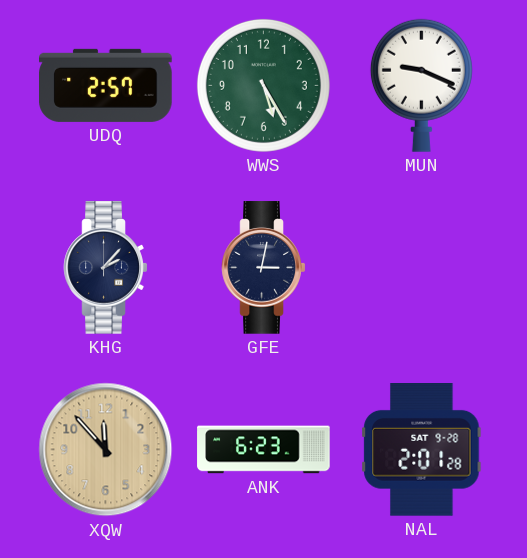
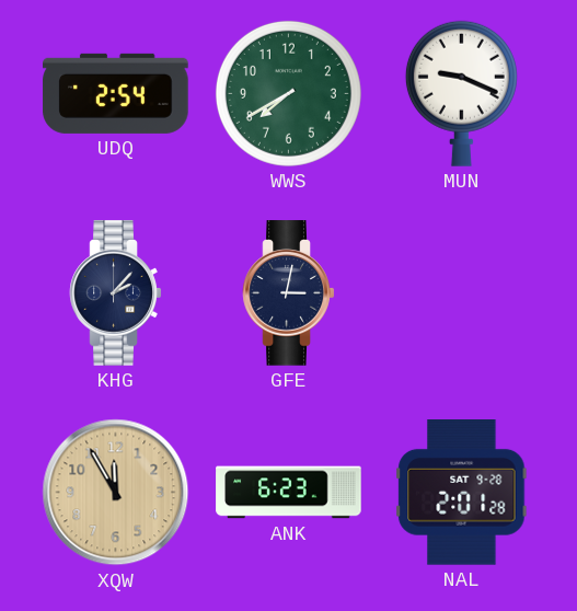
UDQ: 2:57 -> 2:54 (116, 93)
WWS: 5:25 -> 7:40 (288, 93)
XQW: 11:53 -> 11:55 (116, 493)
